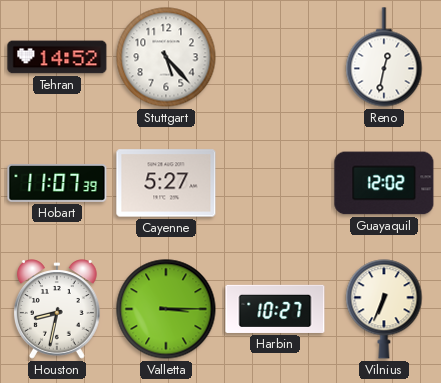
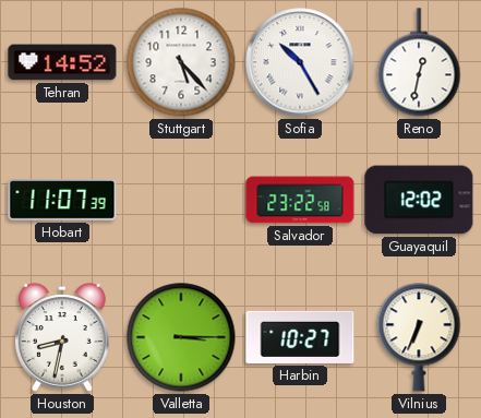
Sofia: none -> 10:25 (300, 62)
Cayenne: 5:27 -> none (166, 183)
Salvador: none -> 23:22 (300, 200)
